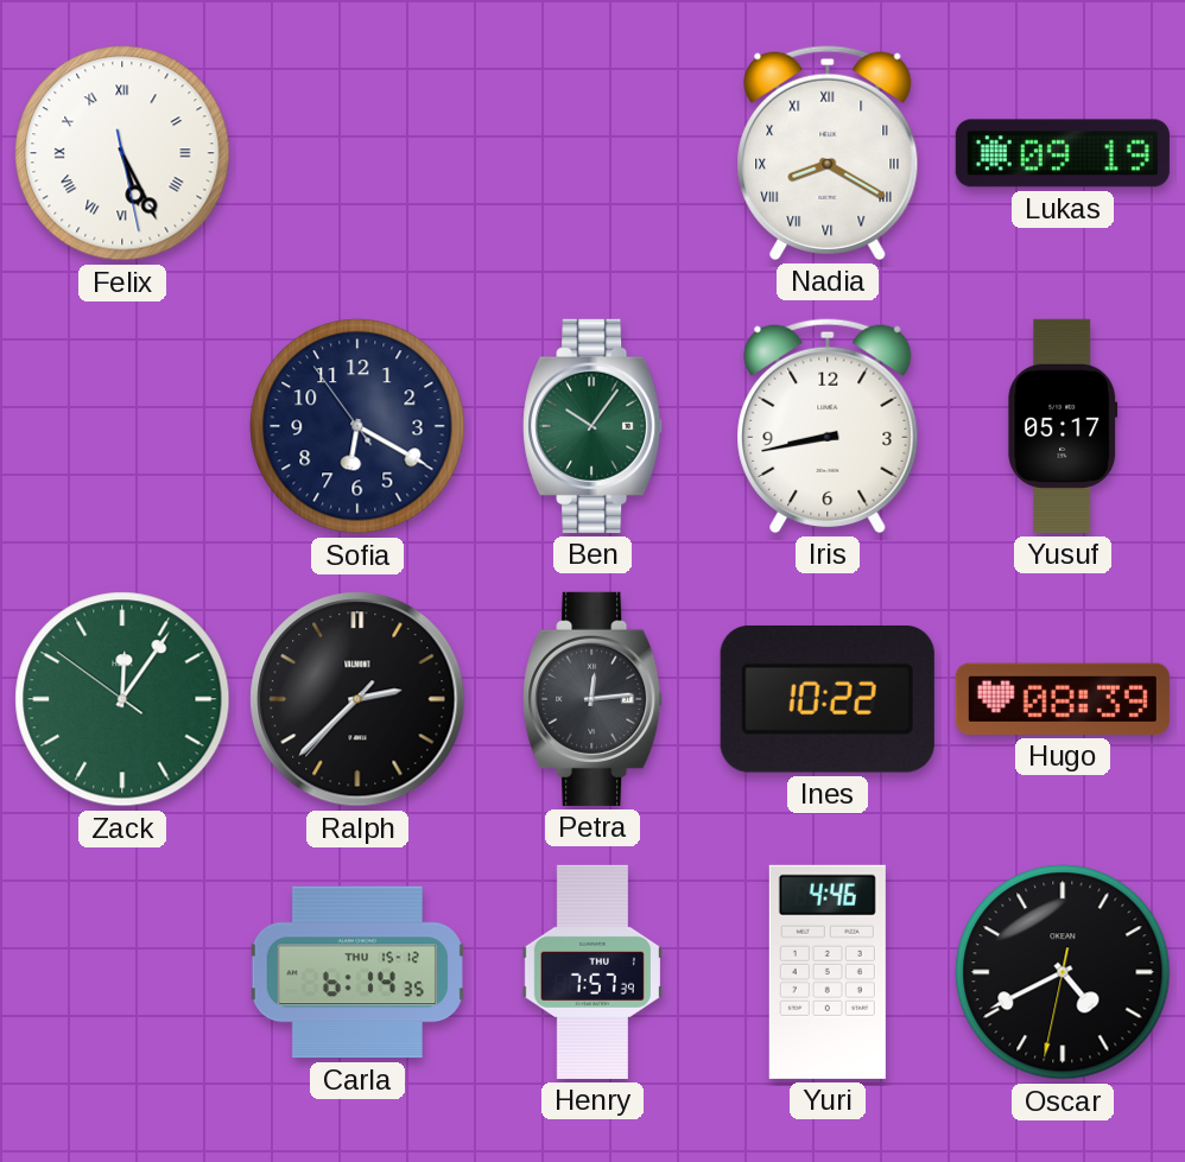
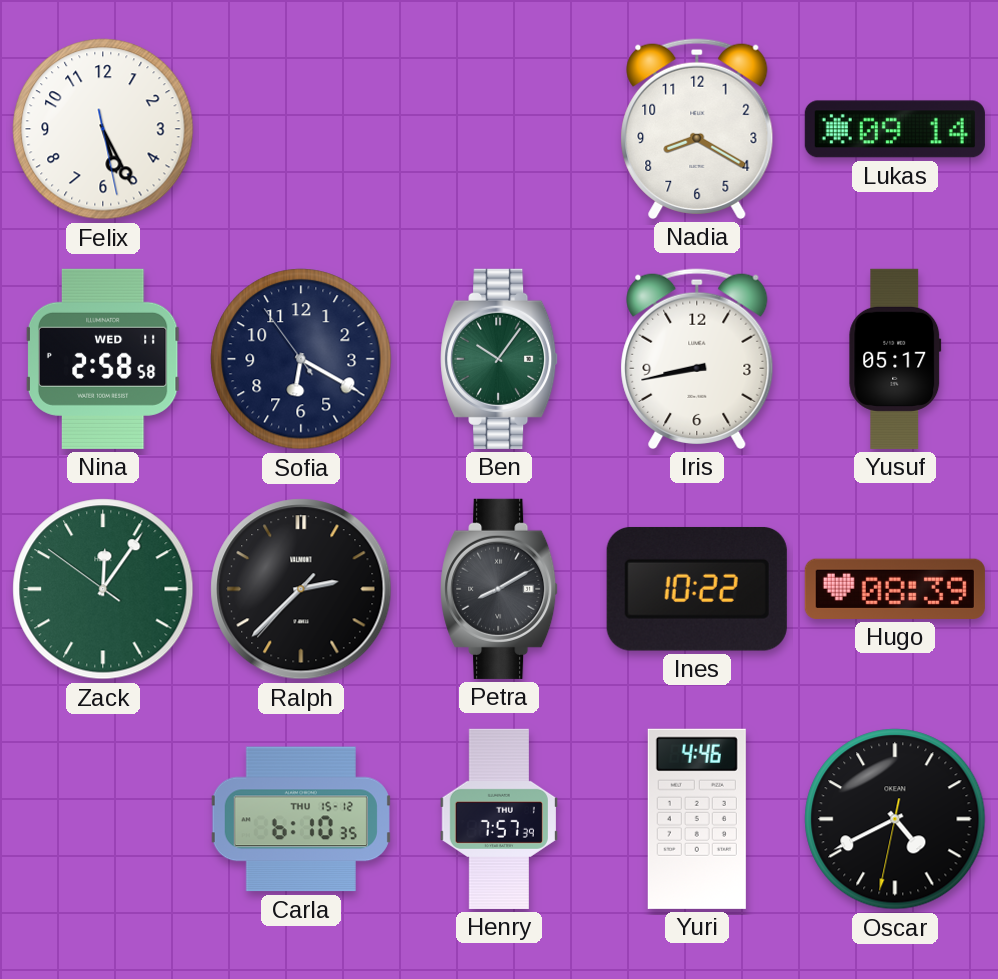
Felix numerals: Roman -> Arabic (103, 129)
Nadia numerals: Roman -> Arabic (697, 129)
Lukas: 09:19 -> 09:14 (895, 129)
Nina: none -> 2:58 (103, 359)
Petra: 12:14 -> 8:10 (500, 589)
Carla: 6:14 -> 6:10 (301, 819)
